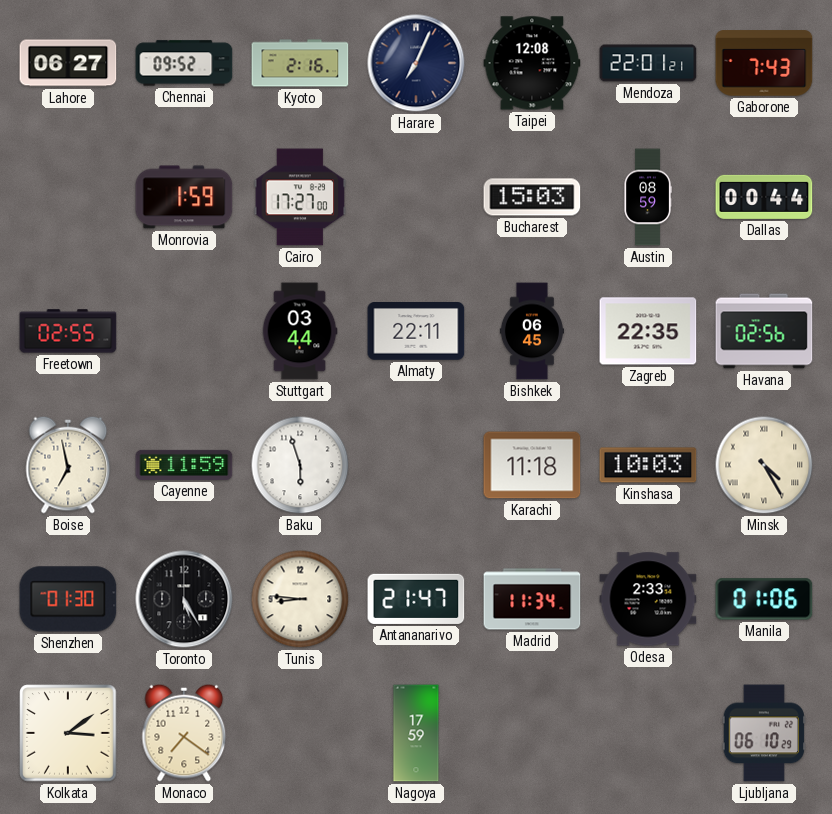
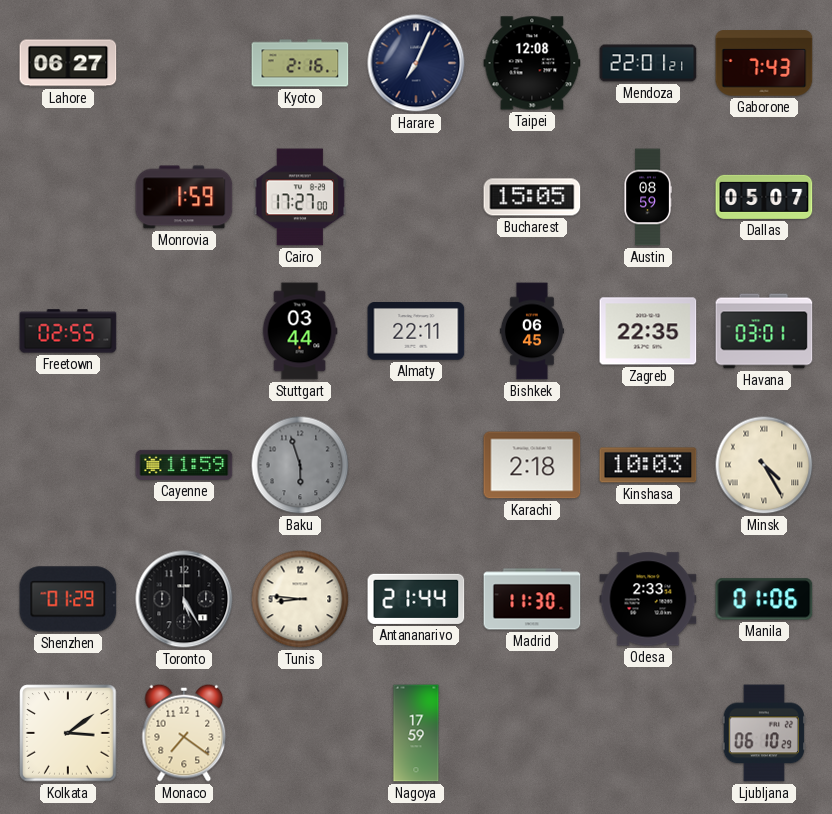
Chennai: 09:52 -> none (184, 63)
Bucharest: 15:03 -> 15:05 (532, 197)
Dallas: 00:44 -> 05:07 (764, 197)
Havana: 02:56 -> 03:01 (764, 331)
Boise: 6:58 -> none (68, 465)
Baku dial: white -> grey (300, 465)
Karachi: 11:18 -> 2:18 (532, 465)
Shenzhen: 01:30 -> 01:29 (68, 599)
Antananarivo: 21:47 -> 21:44 (416, 599)
Madrid: 11:34 -> 11:30 (532, 599)
